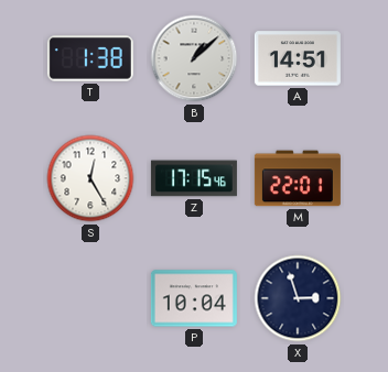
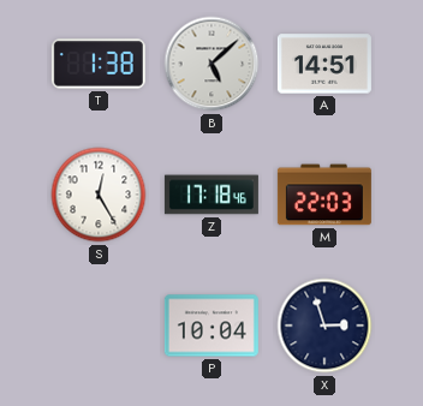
B: 1:08 -> 5:08 (211, 64)
Z: 17:15 -> 17:18 (211, 195)
M: 22:01 -> 22:03 (324, 195)
